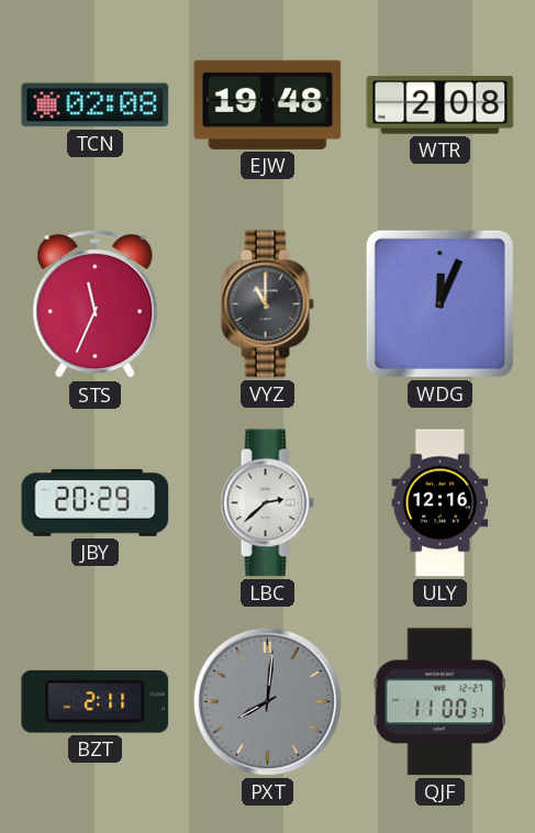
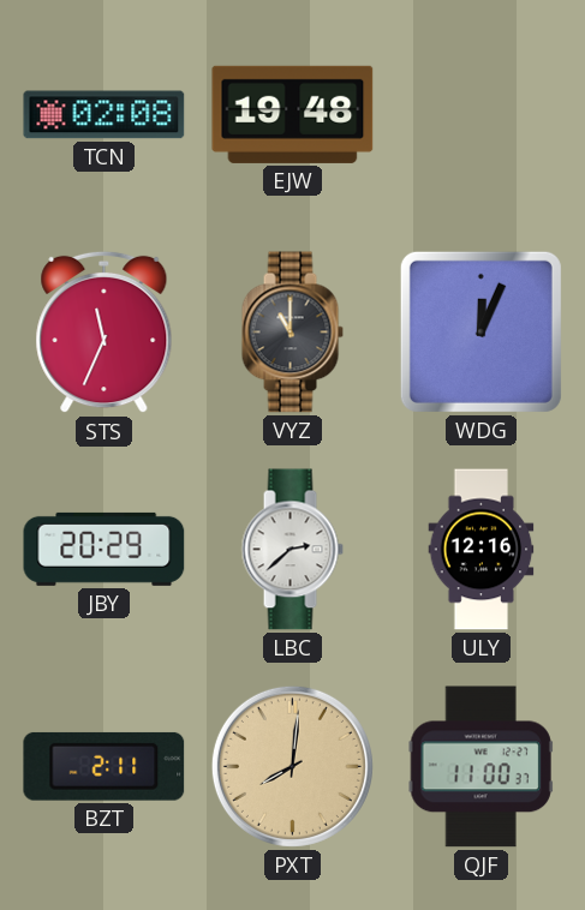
WTR: 2:08 -> none (441, 105)
PXT dial: grey -> champagne (292, 766)
